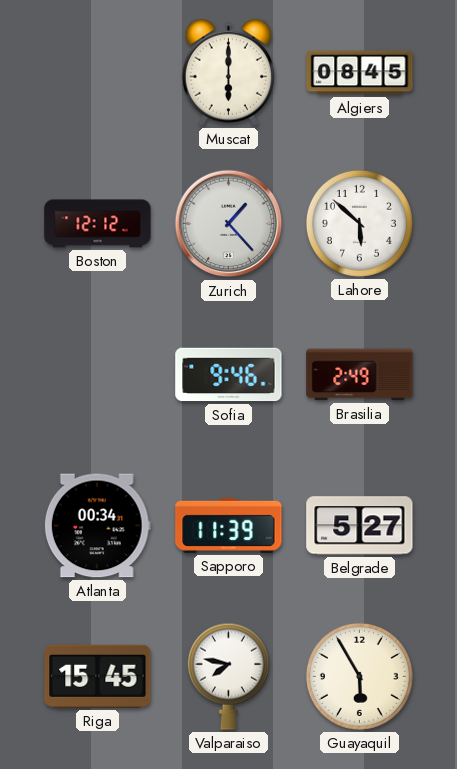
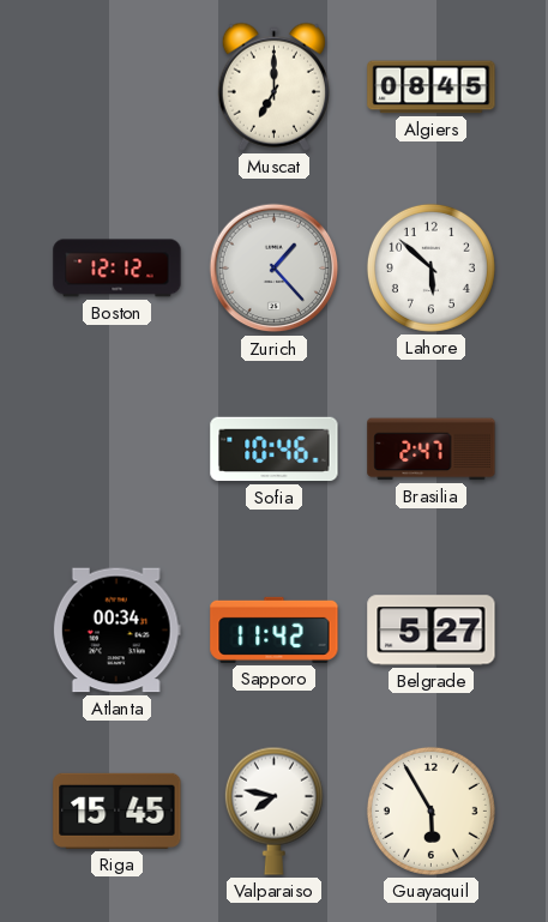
Muscat: 6:00 -> 7:00 (273, 86)
Sofia: 9:46 -> 10:46 (275, 450)
Brasilia: 2:49 -> 2:47 (432, 450)
Sapporo: 11:39 -> 11:42 (275, 629)
